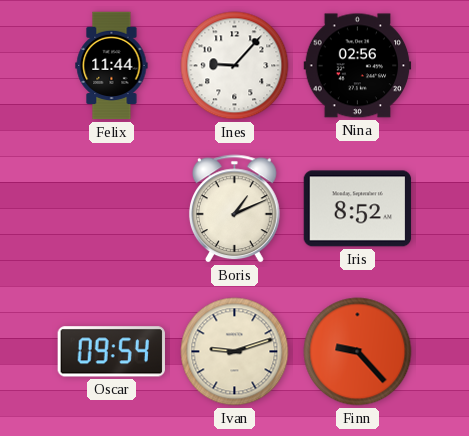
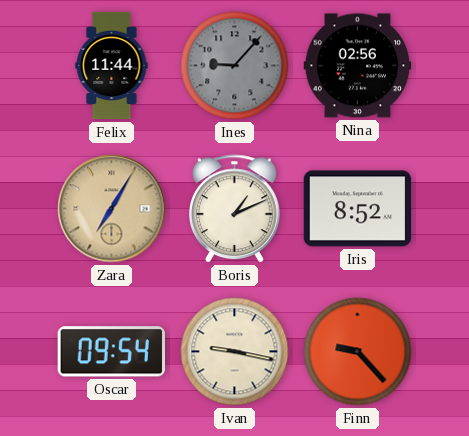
Ines dial: white -> grey (235, 66)
Zara: none -> 7:05 (112, 209)
Ivan: 9:12 -> 9:17 (235, 352)
